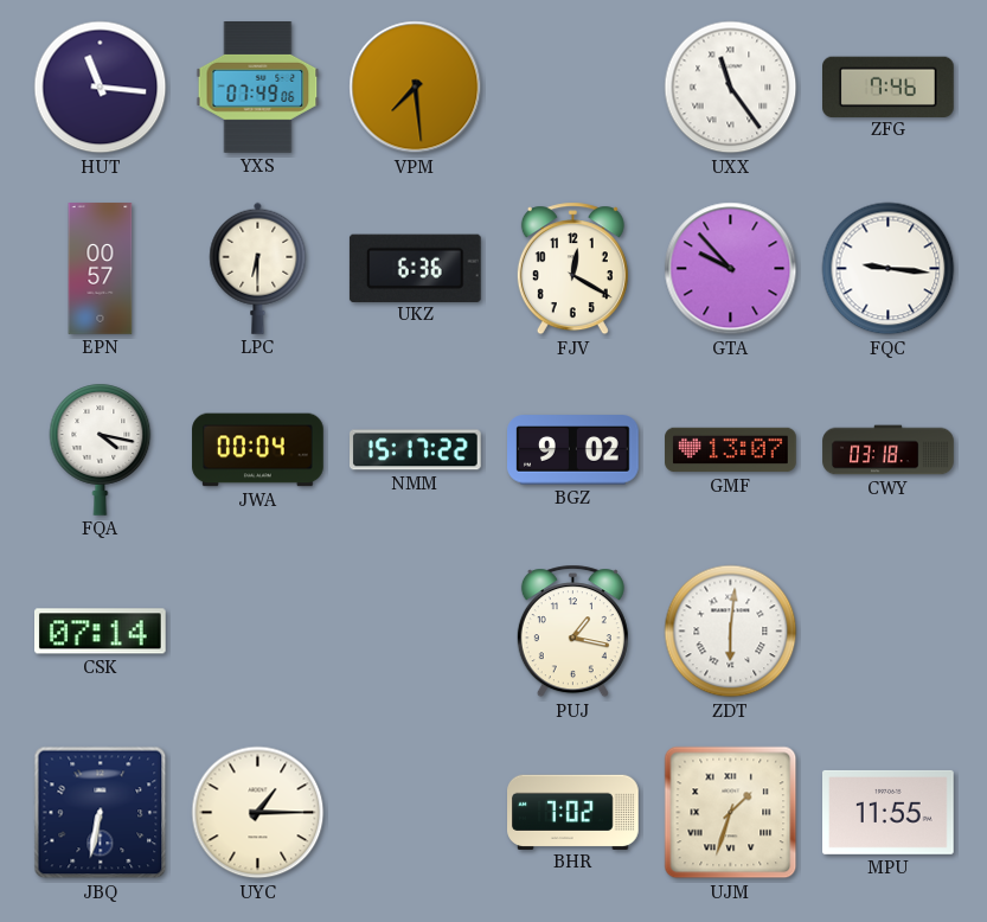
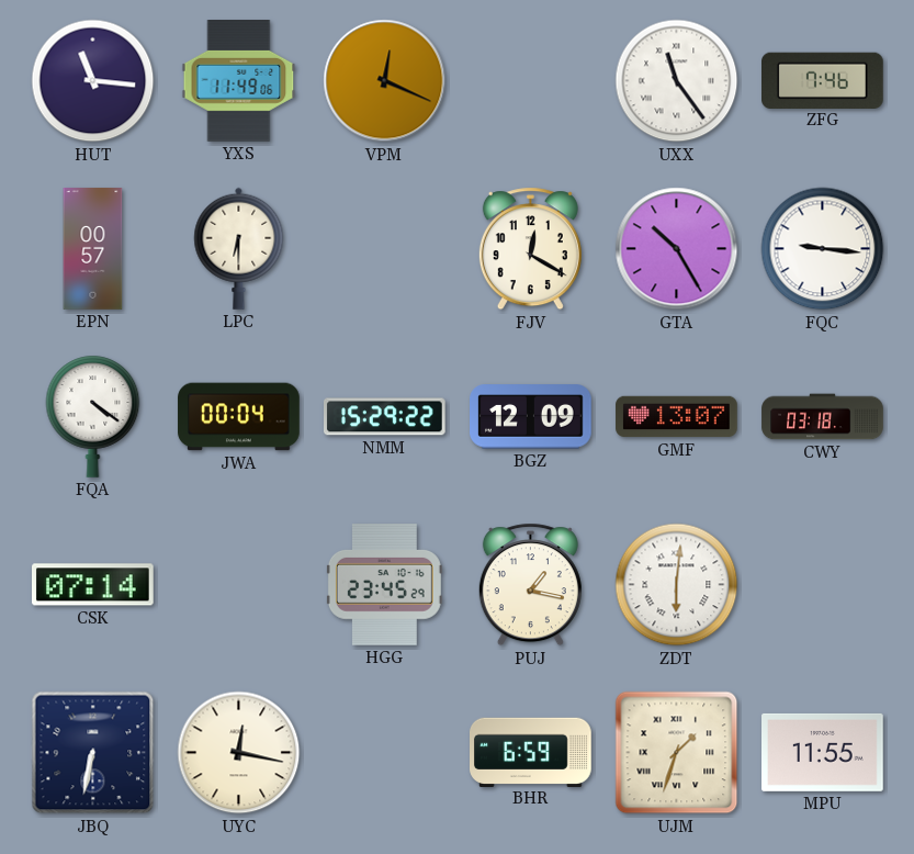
YXS: 07:49 -> 11:49 (239, 81)
VPM: 7:29 -> 12:19 (385, 81)
UKZ: 6:36 -> none (415, 268)
GTA: 9:53 -> 10:25 (677, 249)
FQA: 4:17 -> 4:21 (93, 416)
NMM: 15:17 -> 15:29 (385, 417)
BGZ: 9:02 -> 12:09 (531, 417)
HGG: none -> 23:45 (384, 585)
UYC: 1:15 -> 12:17 (239, 753)
BHR: 7:02 -> 6:59 (531, 752)
